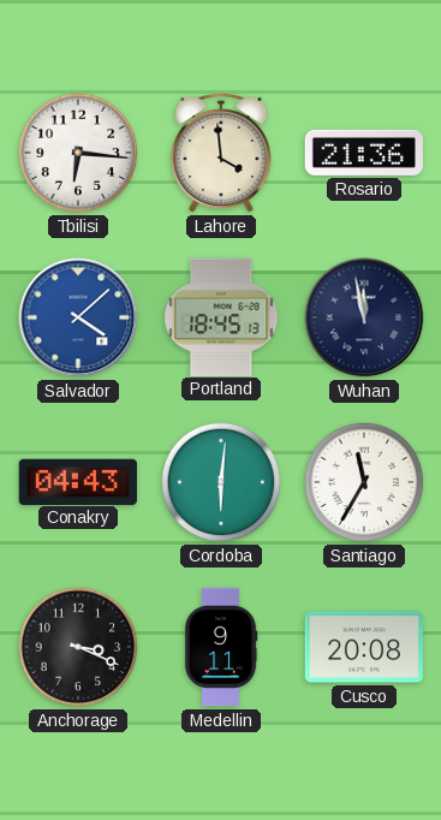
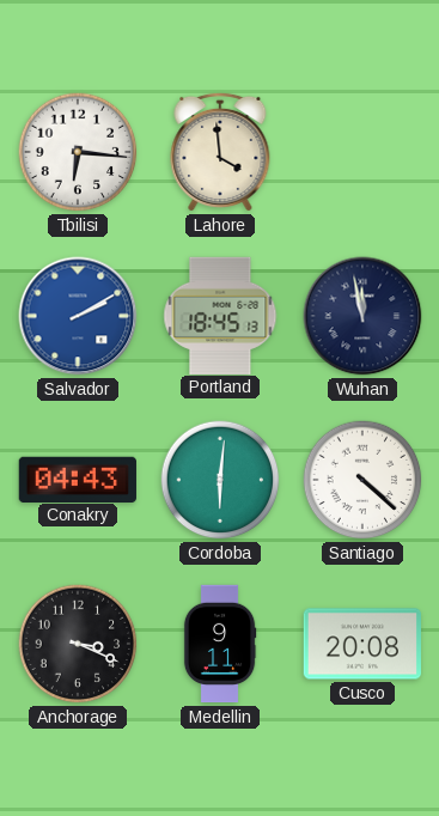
Rosario: 21:36 -> none (364, 153)
Salvador: 4:08 -> 2:10 (78, 316)
Santiago: 11:35 -> 4:22 (362, 480)
